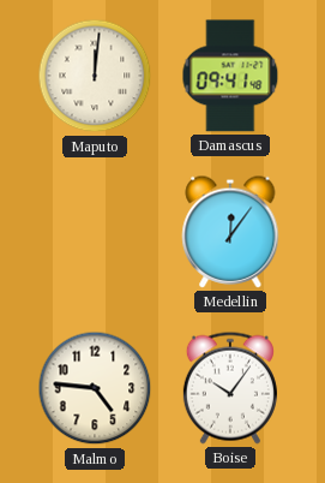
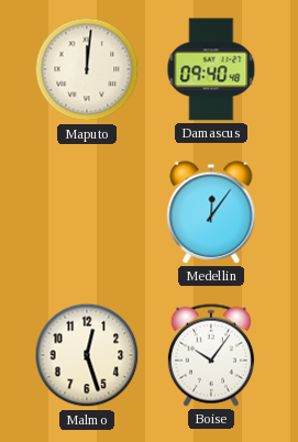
Damascus: 09:41 -> 09:40 (211, 69)
Malmo: 4:46 -> 12:27 (87, 355)
